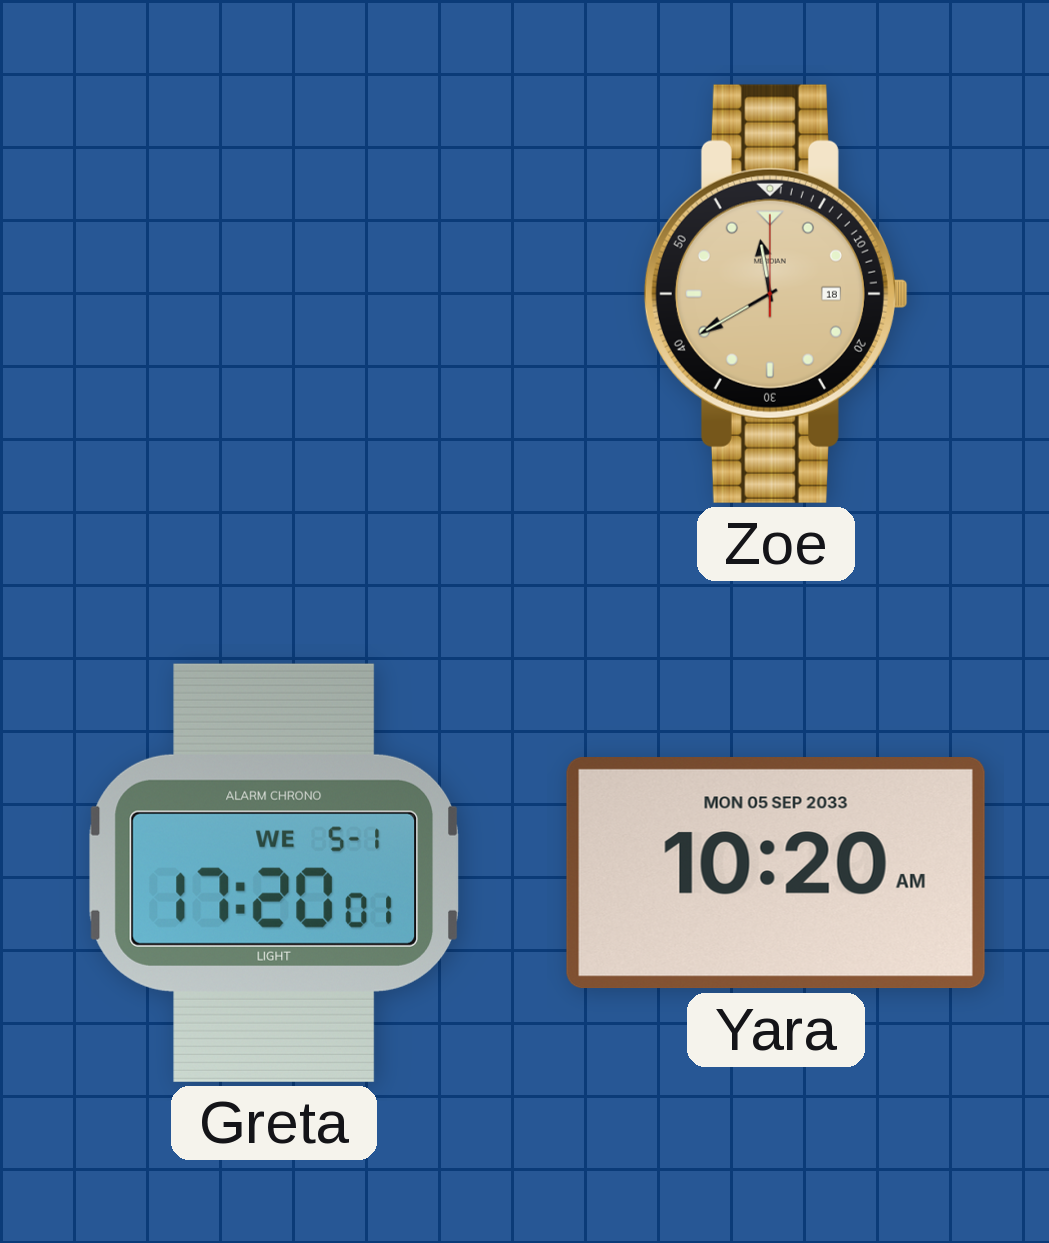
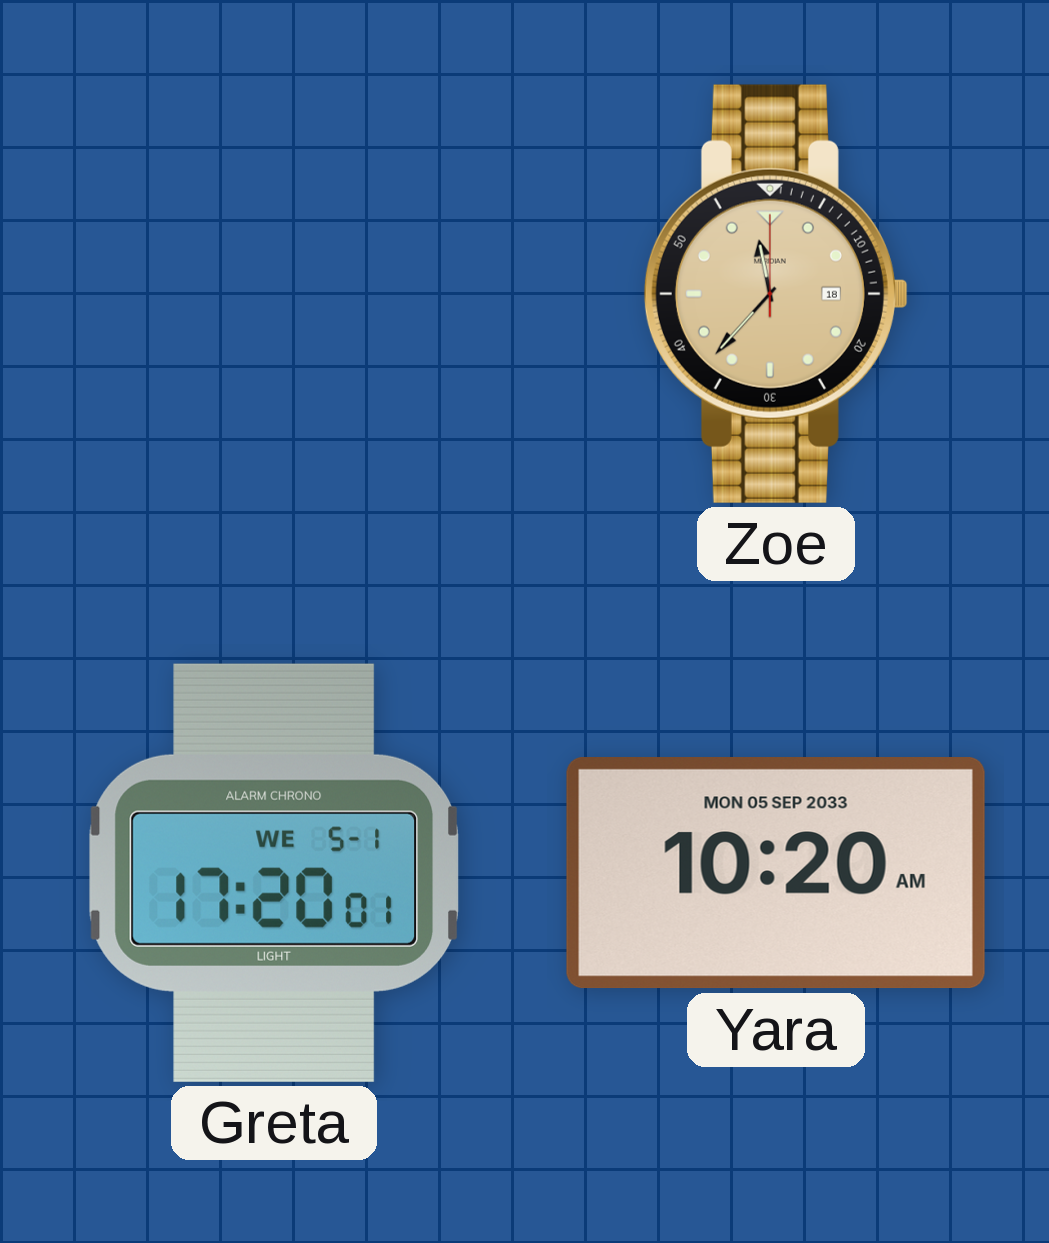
Zoe: 11:40 -> 11:37 (776, 294)
